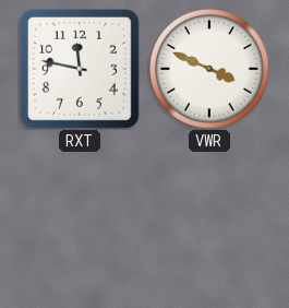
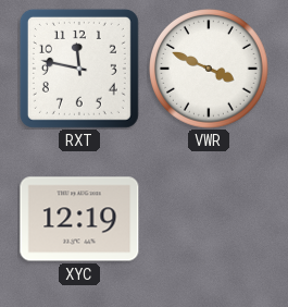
XYC: none -> 12:19 (79, 219)
